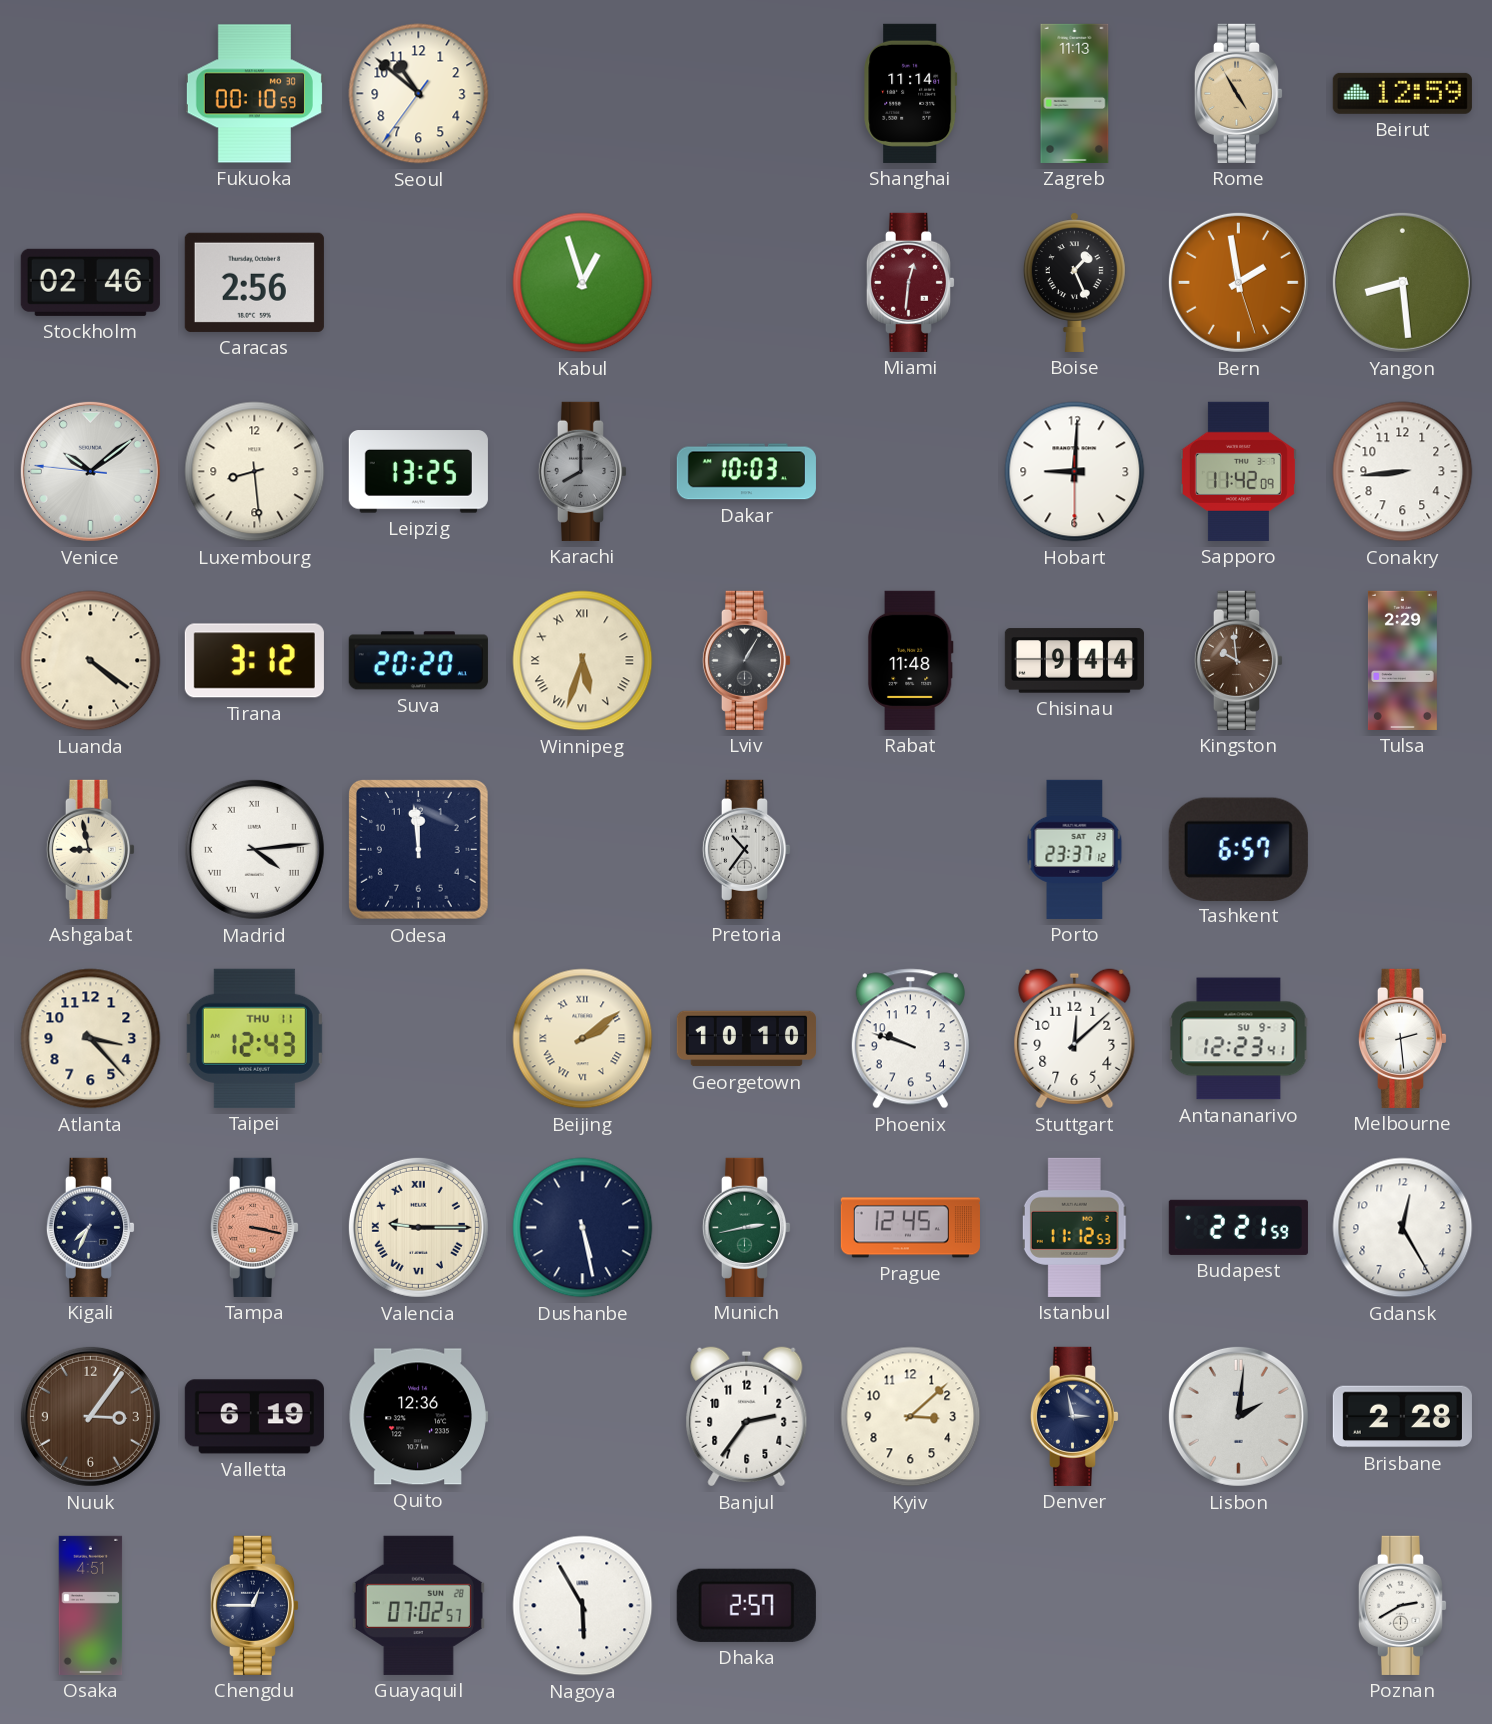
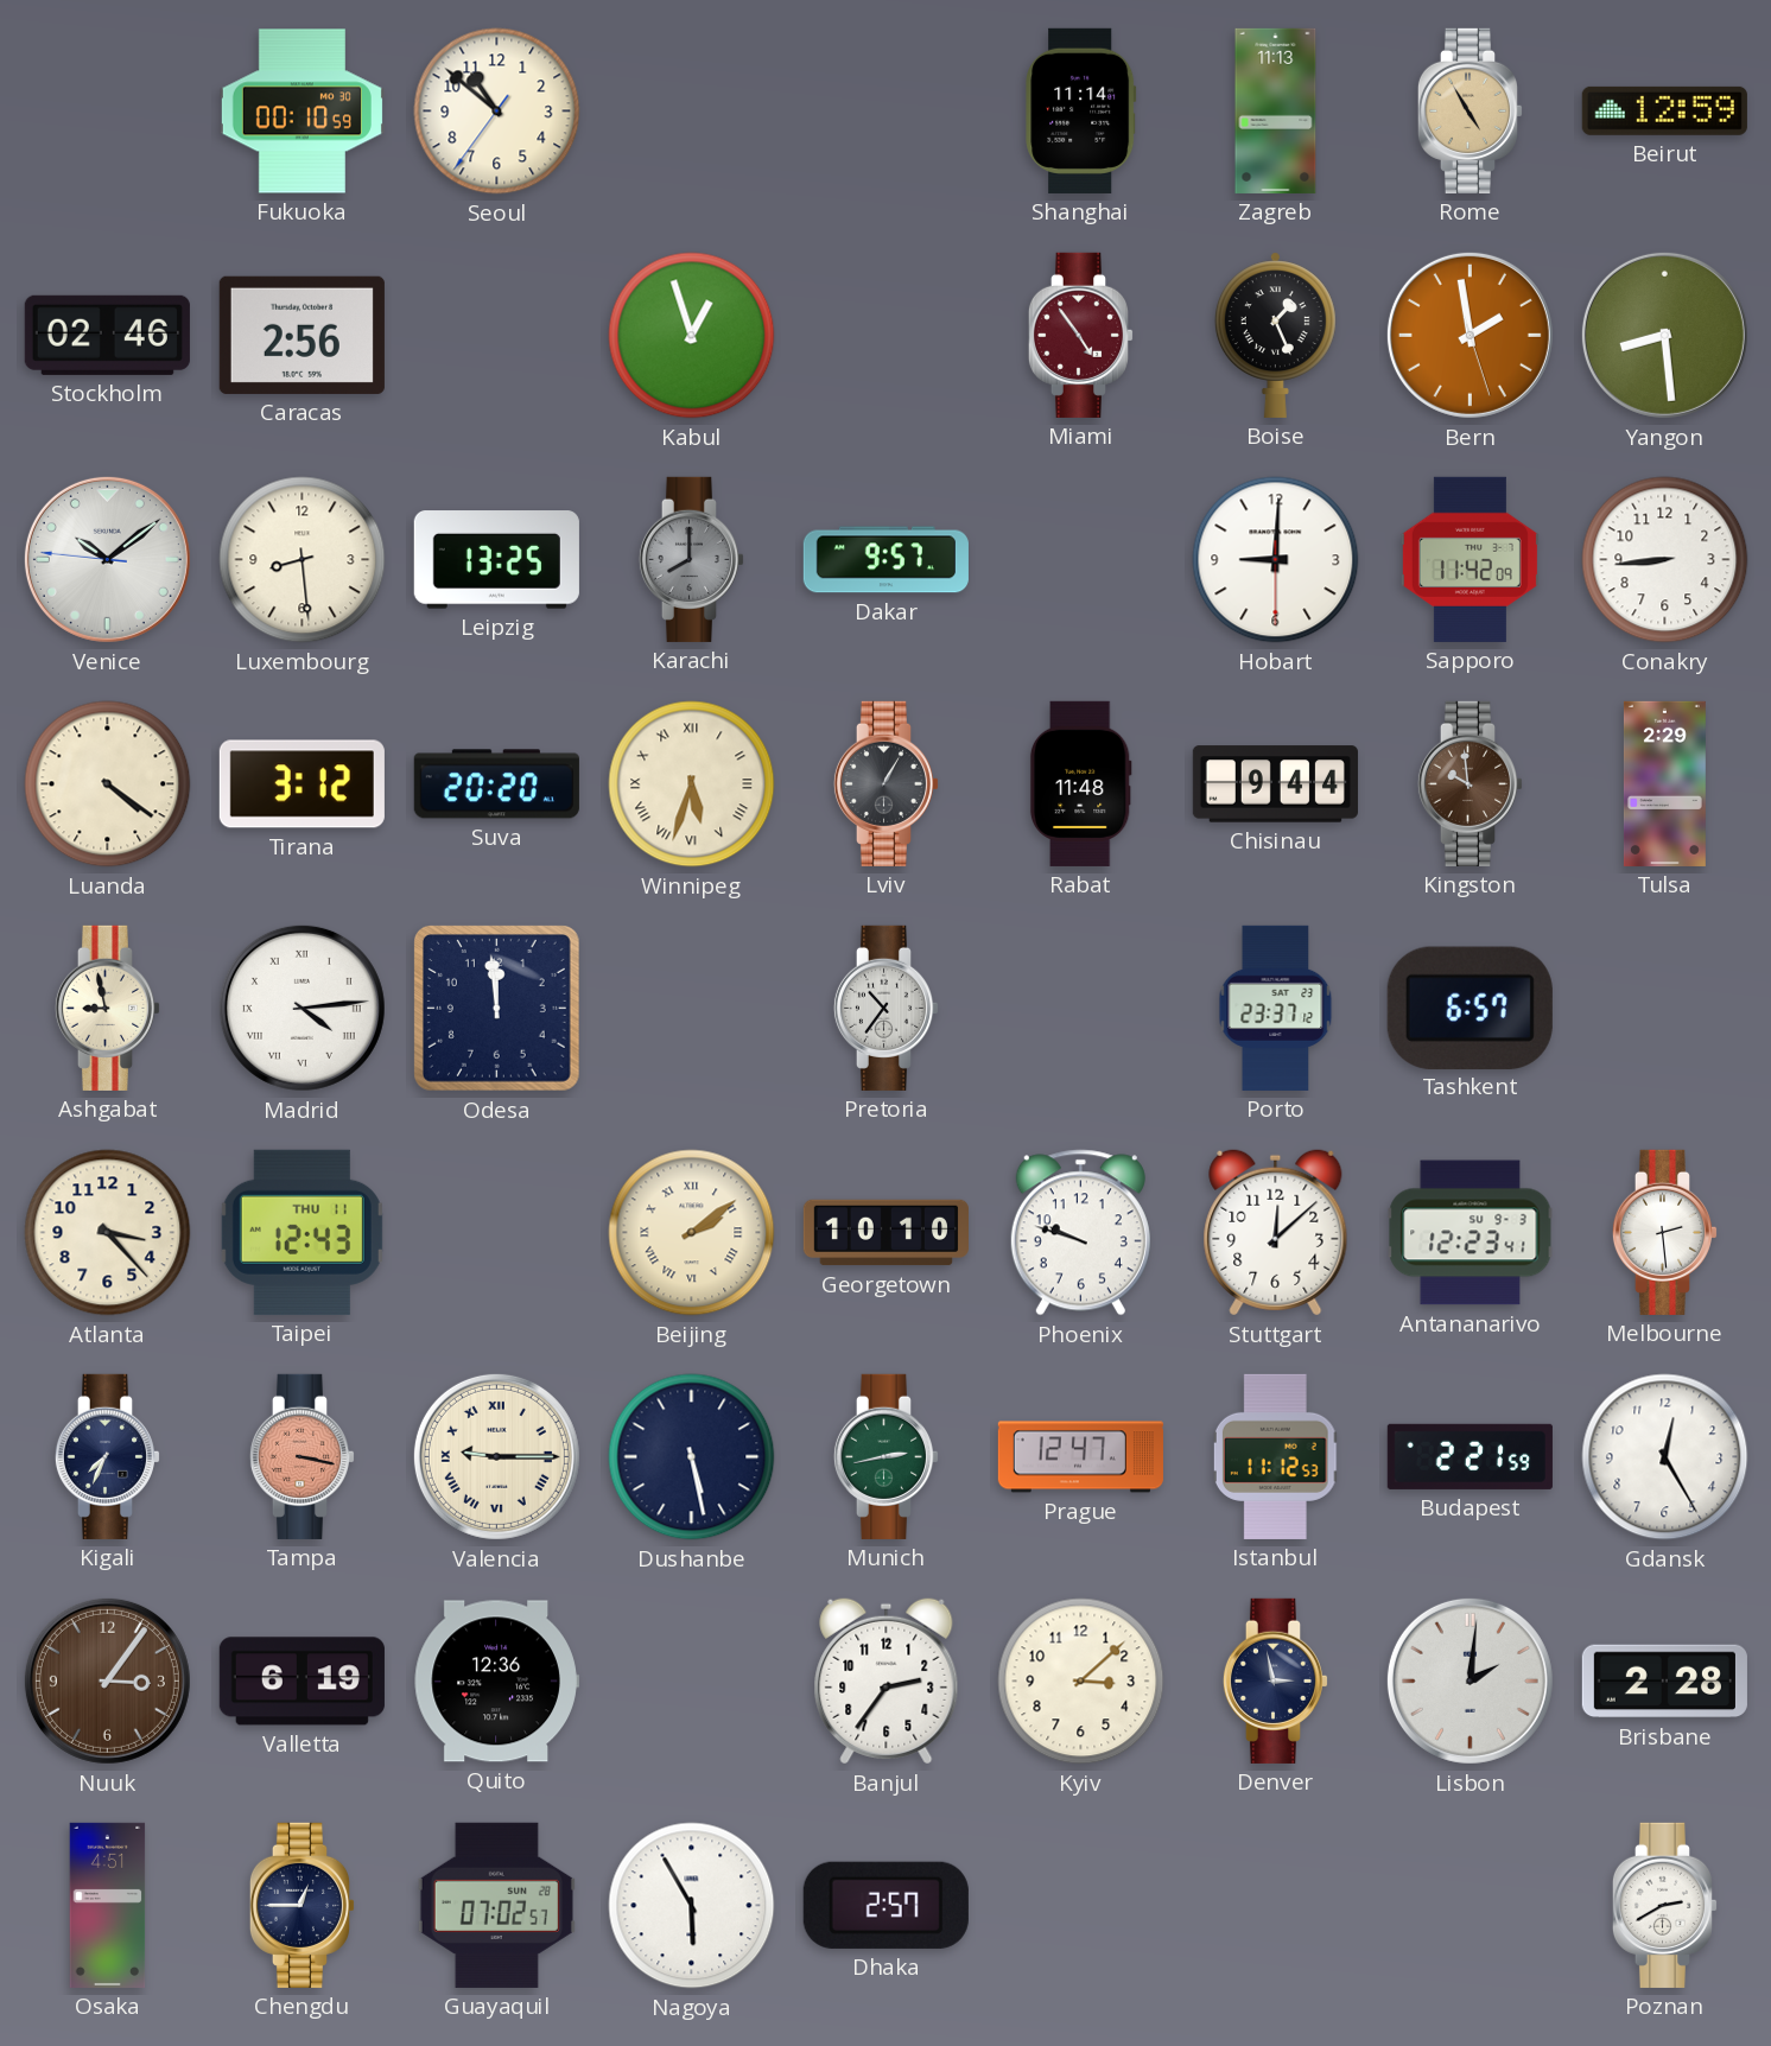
Miami: 12:31 -> 4:54 (1080, 335)
Dakar: 10:03 -> 9:57 (885, 560)
Prague: 12:45 -> 12:47 (1080, 1457)
